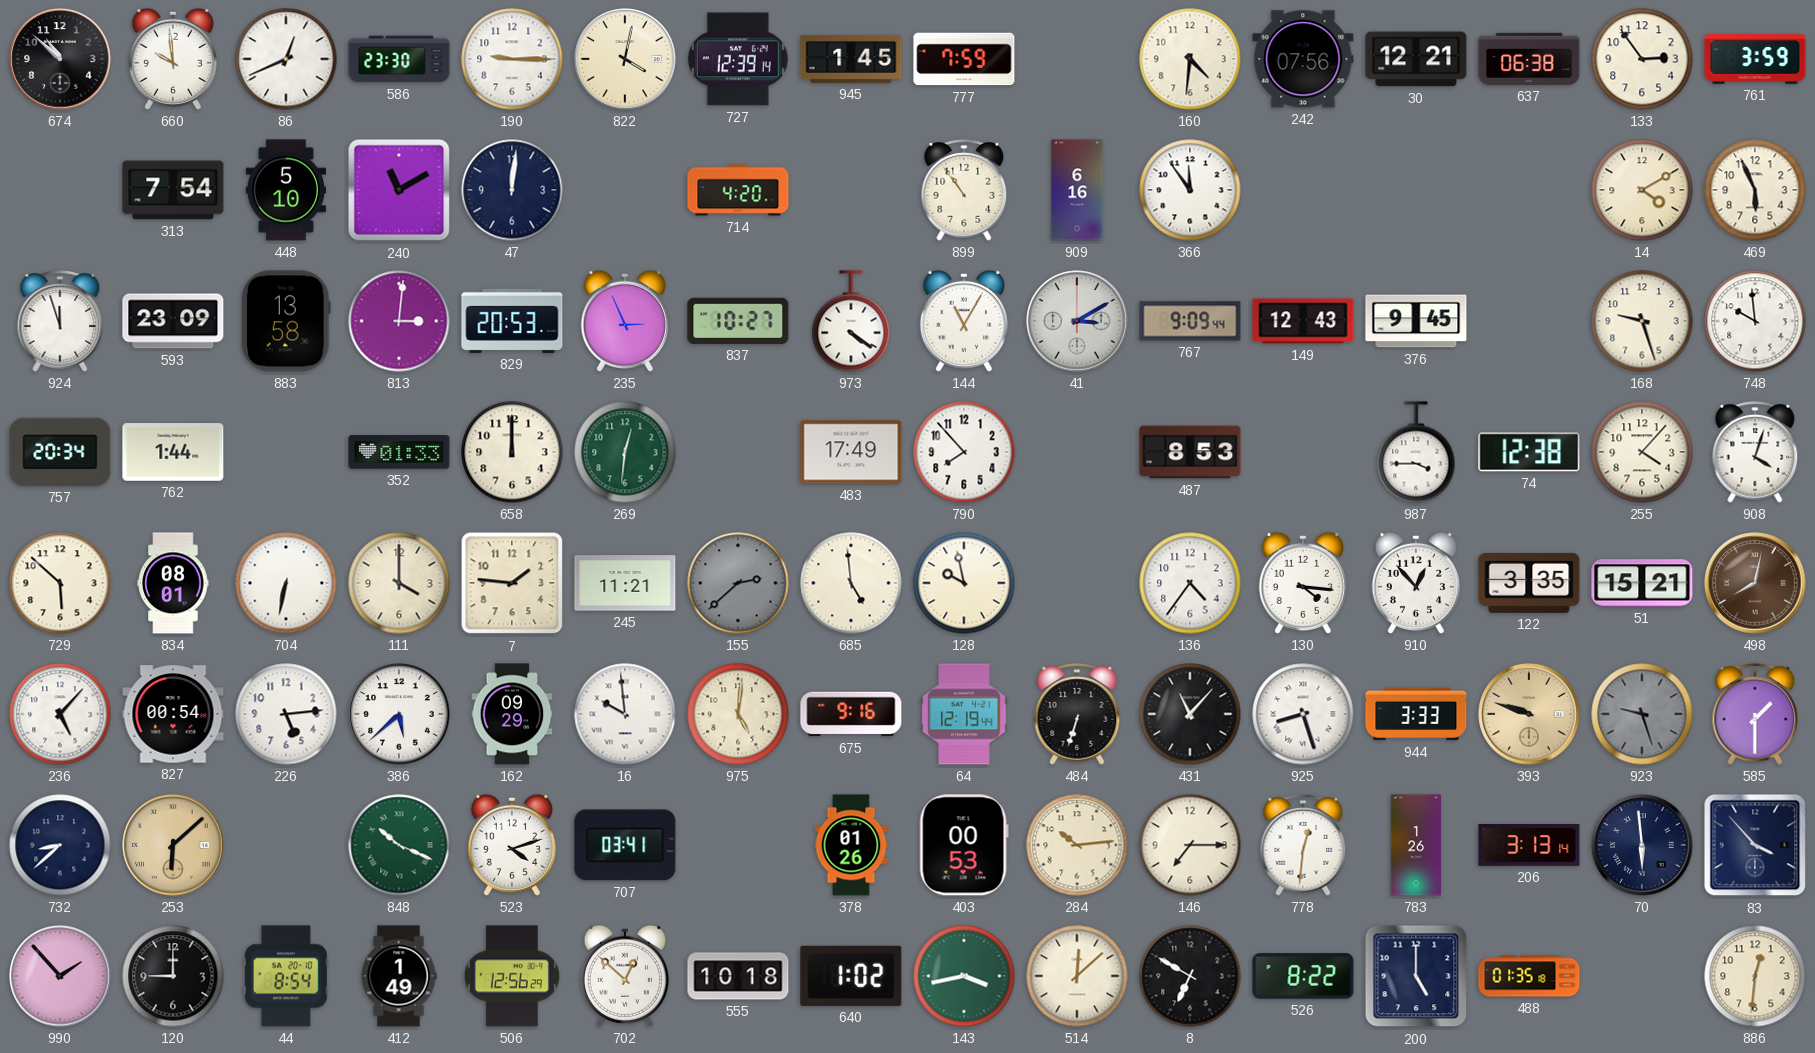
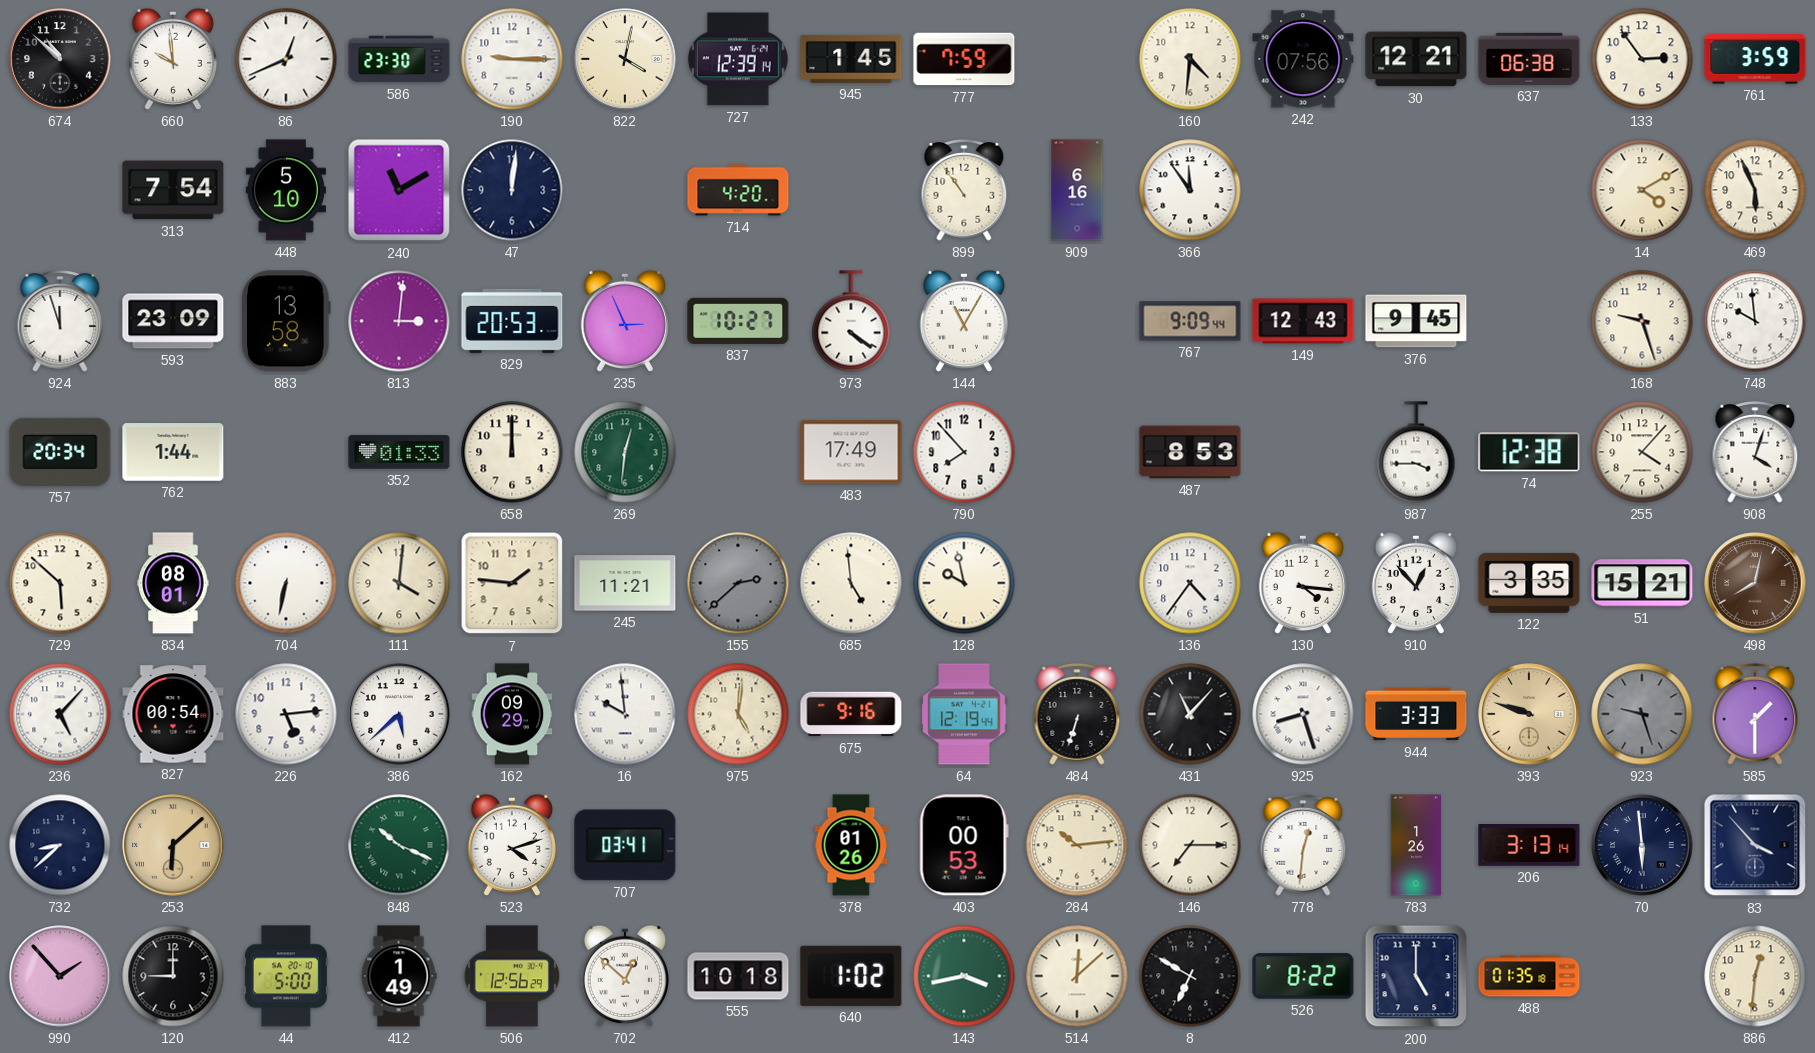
41: 3:10 -> none (1077, 321)
111: 4:00 -> 4:01 (399, 583)
44: 8:54 -> 5:00 (286, 976)
